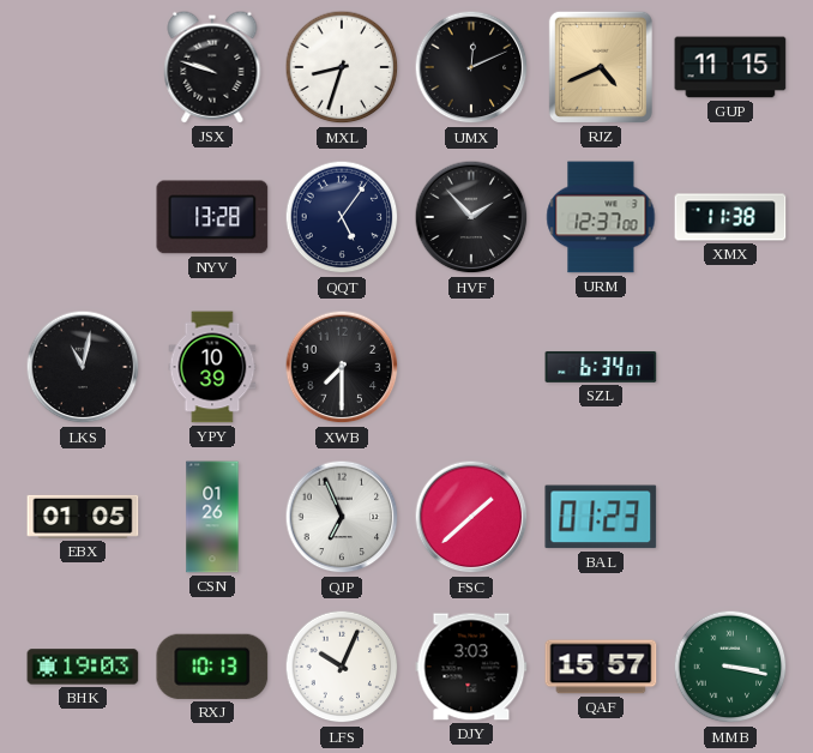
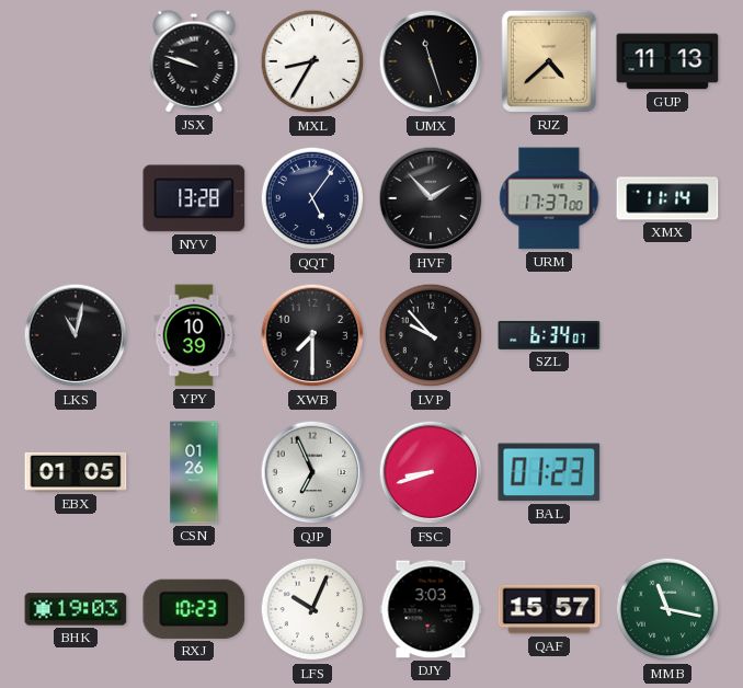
MXL: 8:33 -> 8:35 (312, 61)
UMX: 12:11 -> 11:27 (431, 61)
RJZ: 4:41 -> 4:38 (549, 61)
GUP: 11:15 -> 11:13 (667, 61)
URM: 12:37 -> 17:37 (549, 198)
XMX: 11:38 -> 11:14 (667, 198)
LVP: none -> 9:53 (431, 335)
FSC: 1:38 -> 8:42 (431, 472)
RXJ: 10:13 -> 10:23 (194, 609)
MMB: 3:17 -> 11:17 (667, 609)
